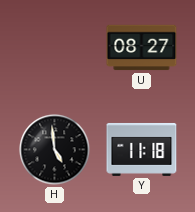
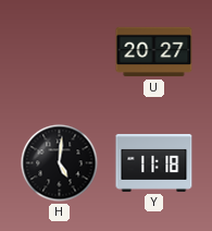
U: 08:27 -> 20:27 (154, 52)
H: 4:59 -> 5:01 (60, 163)
